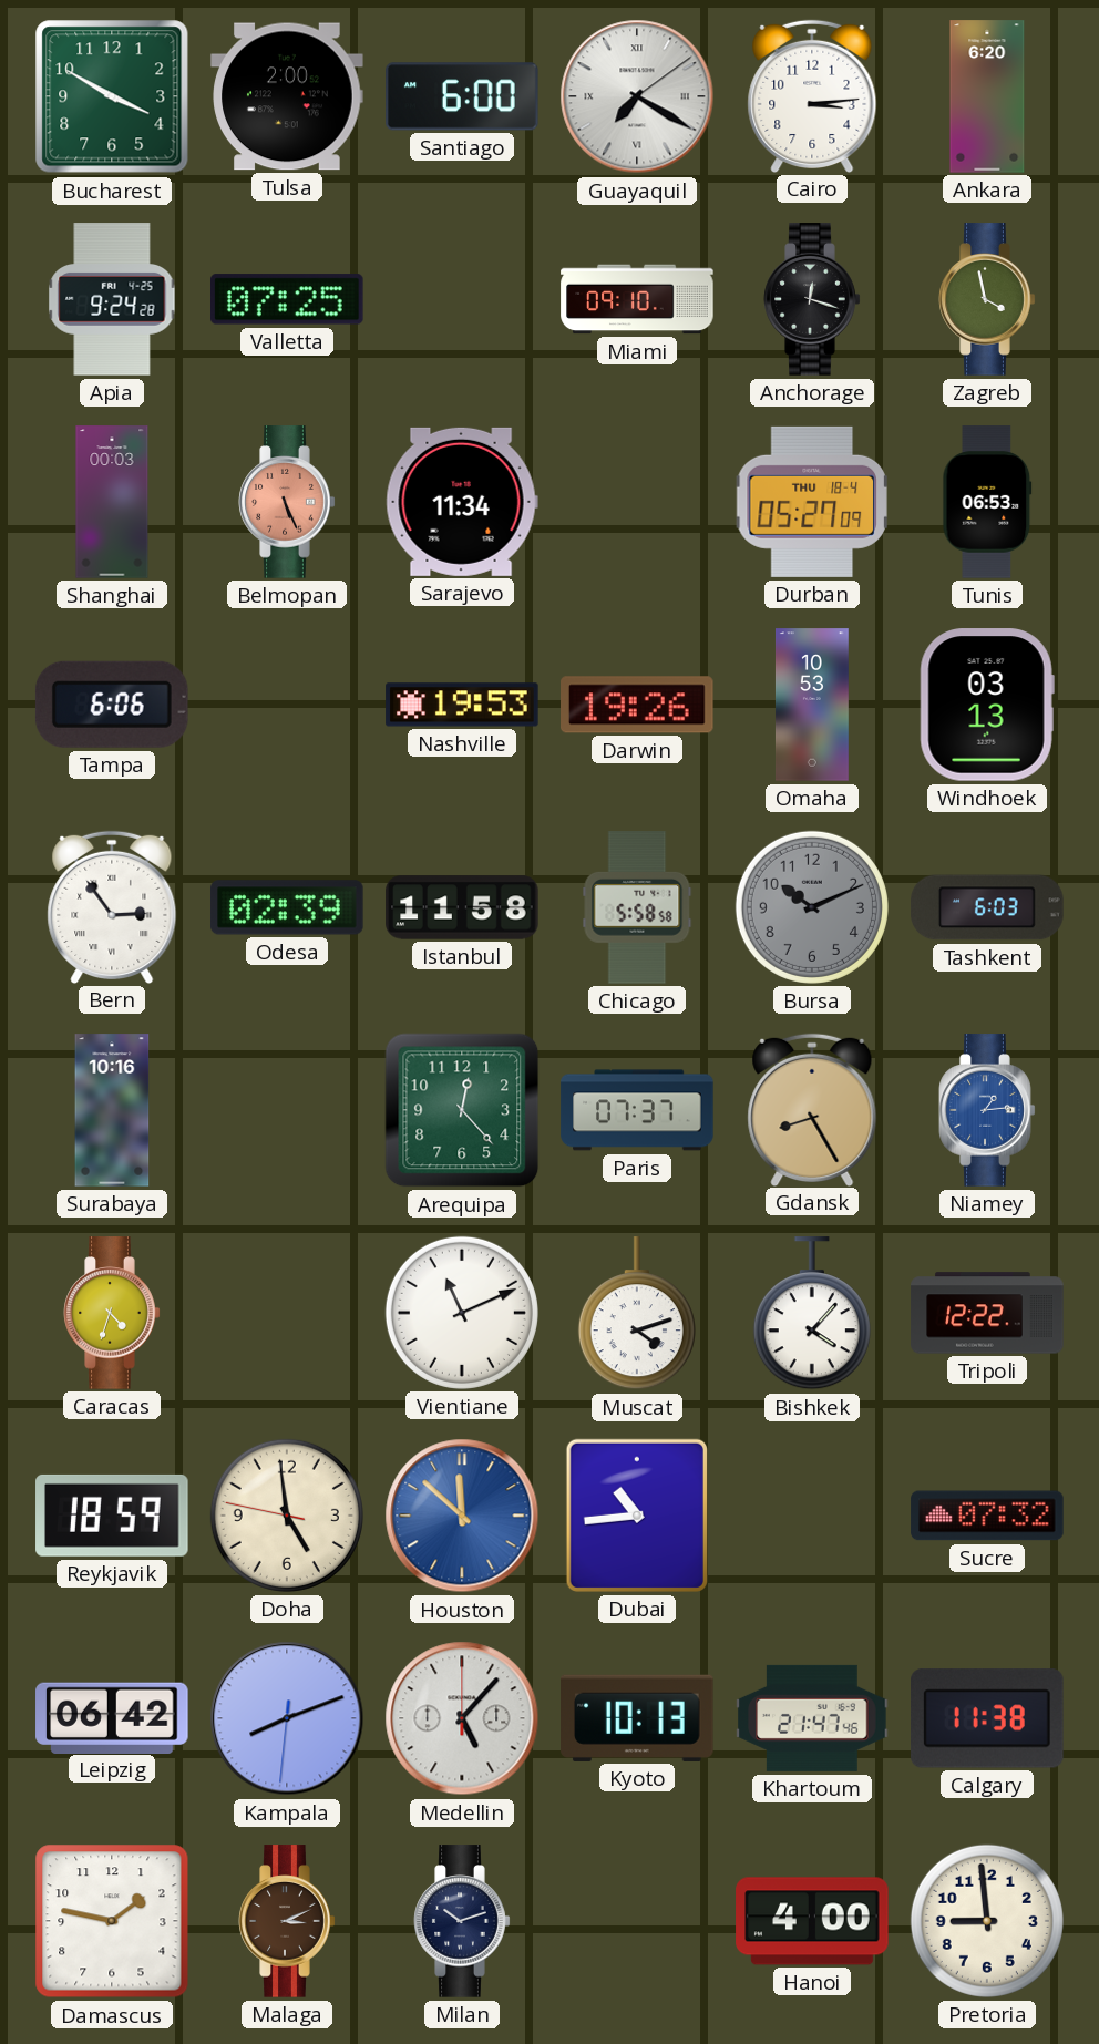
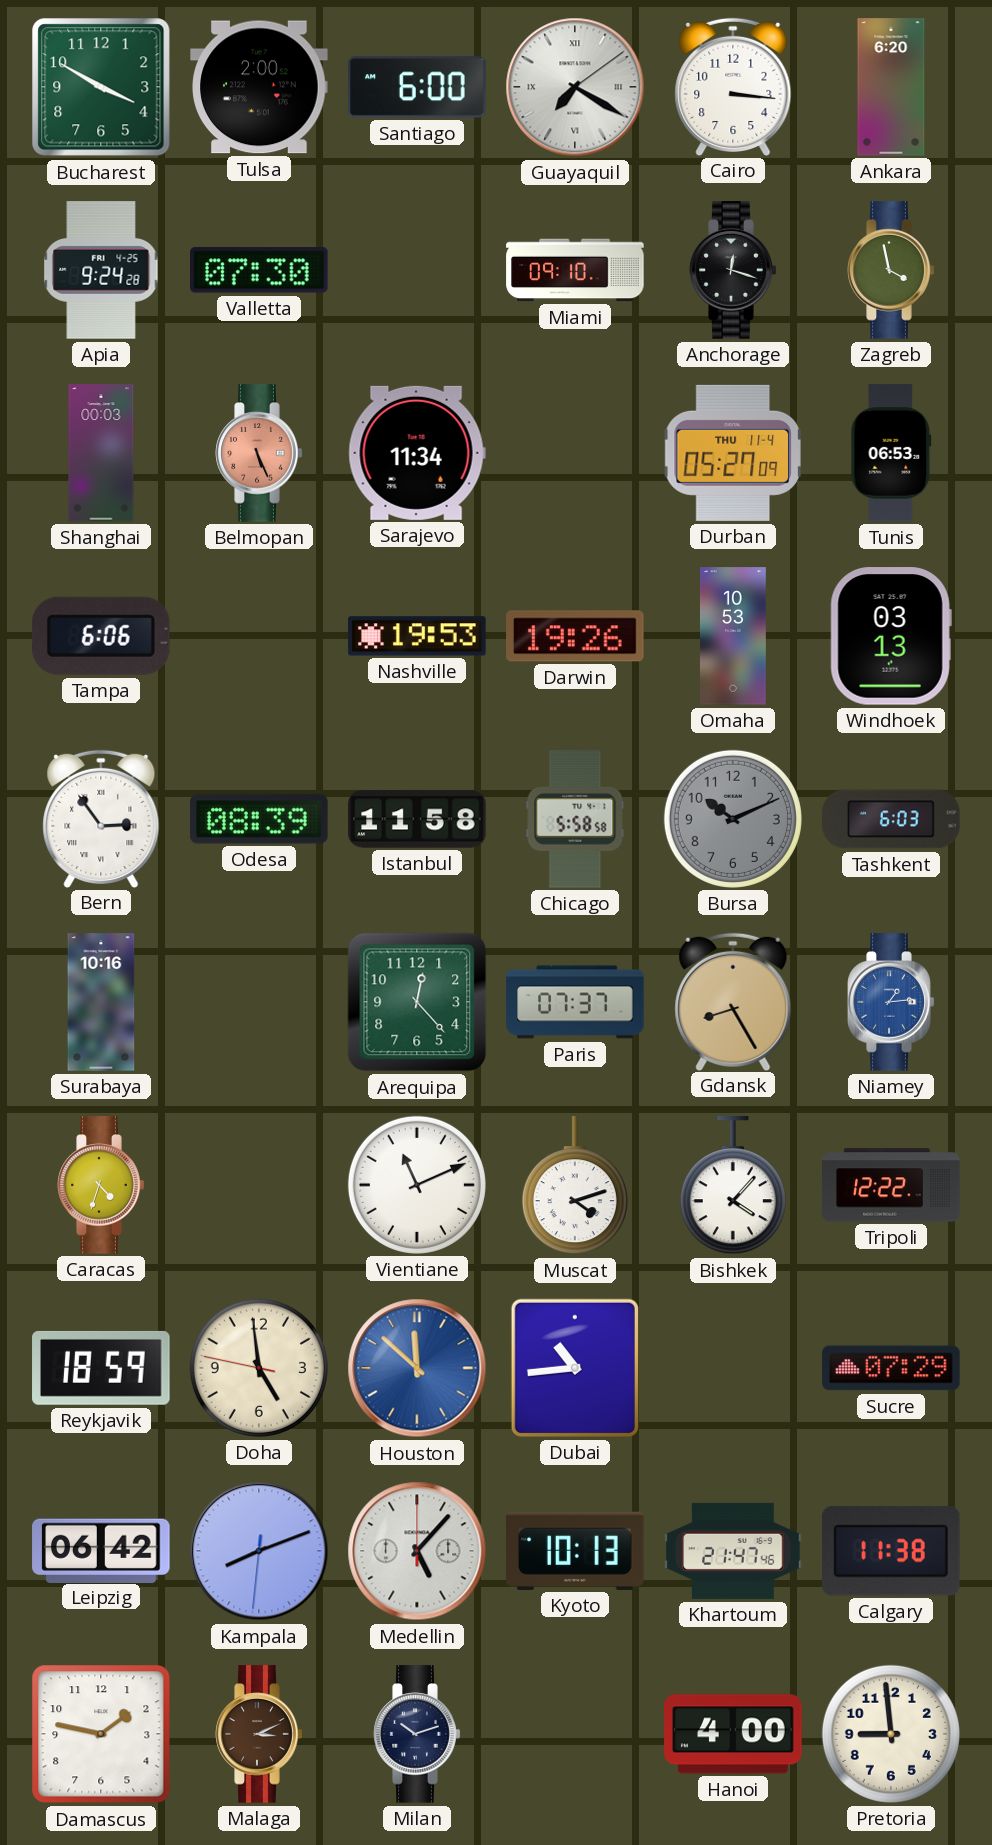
Cairo: 3:14 -> 3:16 (733, 86)
Valletta: 07:25 -> 07:30 (260, 270)
Durban date: THU 18-4 -> THU 11-4 (733, 453)
Odesa: 02:39 -> 08:39 (259, 819)
Sucre: 07:32 -> 07:29 (891, 1368)
